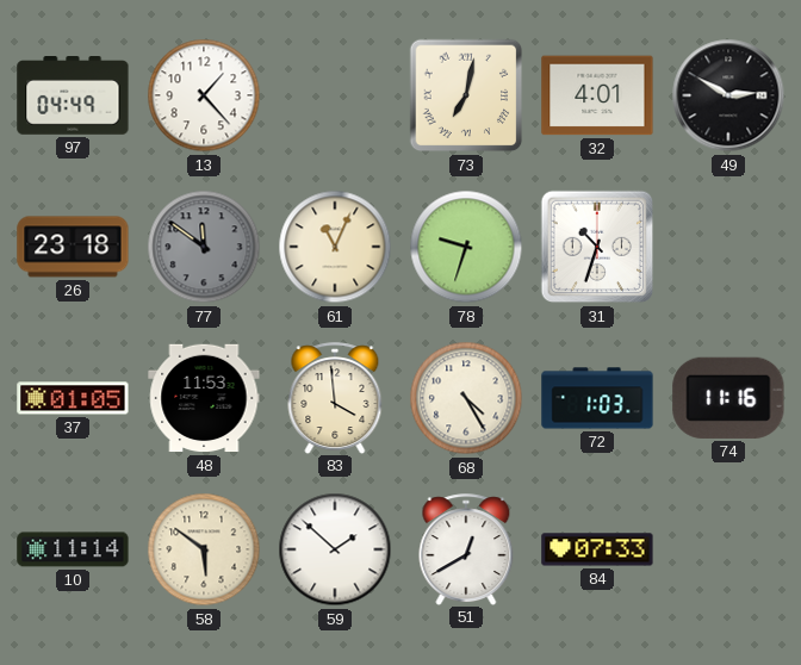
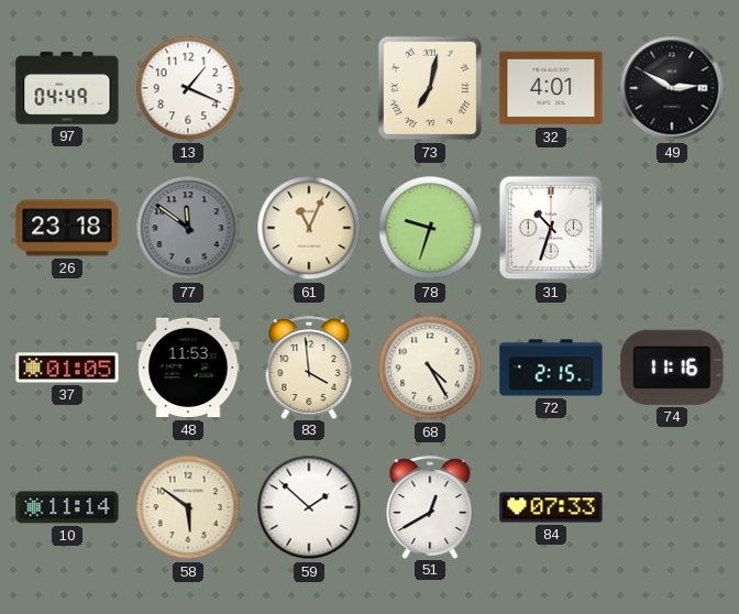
13: 1:23 -> 1:19 (188, 88)
72: 1:03 -> 2:15 (551, 368)
